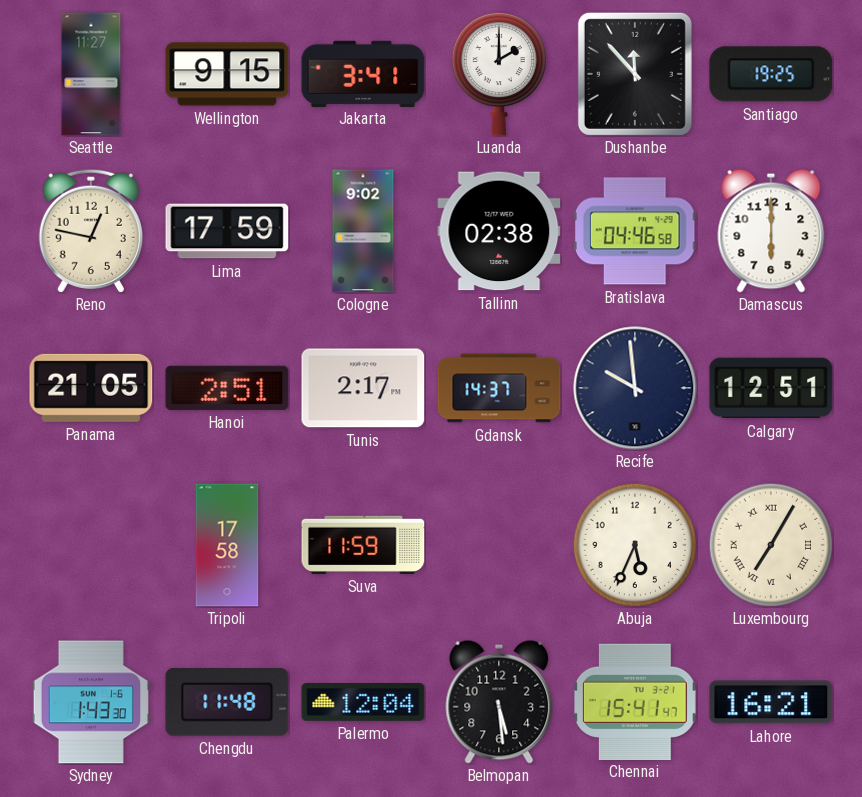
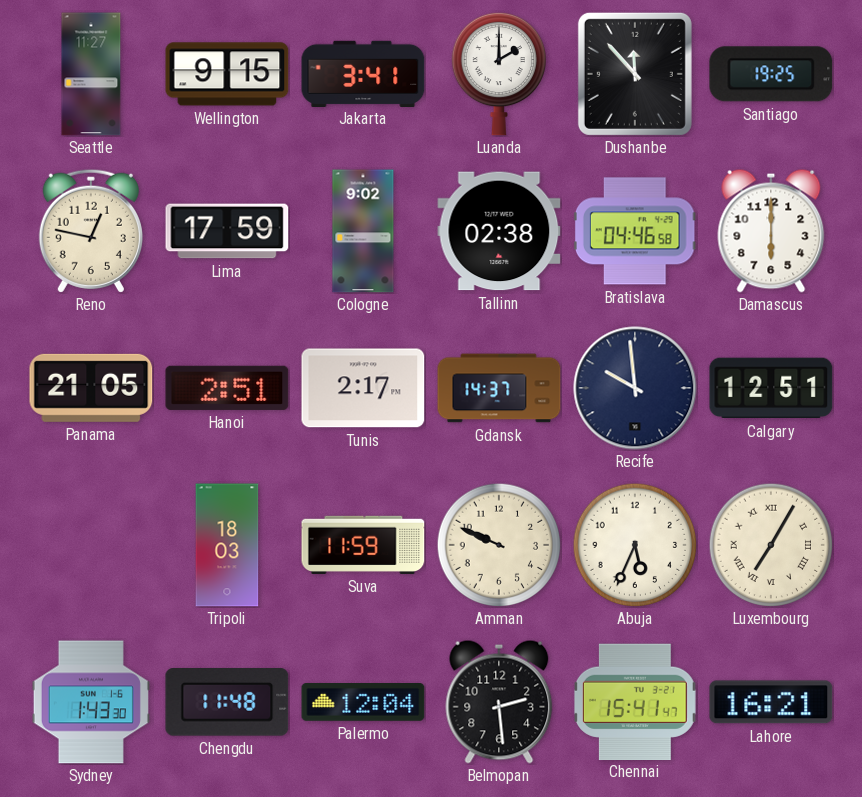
Tripoli: 17:58 -> 18:03 (227, 545)
Amman: none -> 9:49 (499, 545)
Belmopan: 5:29 -> 2:29 (499, 702)
